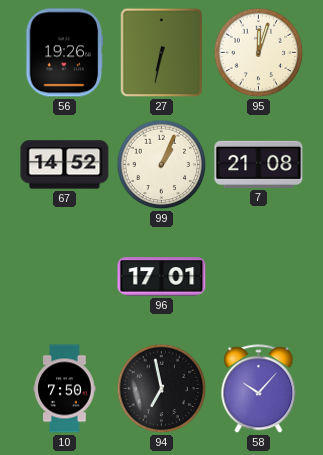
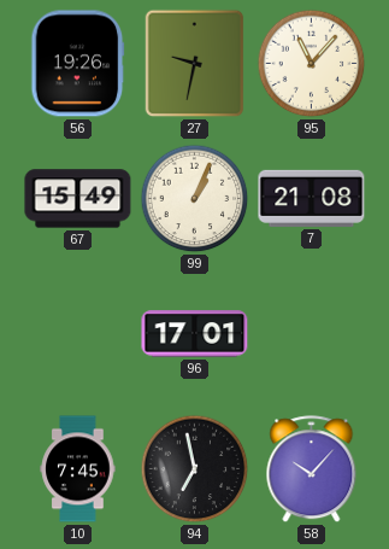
27: 6:32 -> 9:32 (195, 64)
95: 12:03 -> 11:07 (312, 64)
67: 14:52 -> 15:49 (78, 199)
10: 7:50 -> 7:45 (78, 469)
